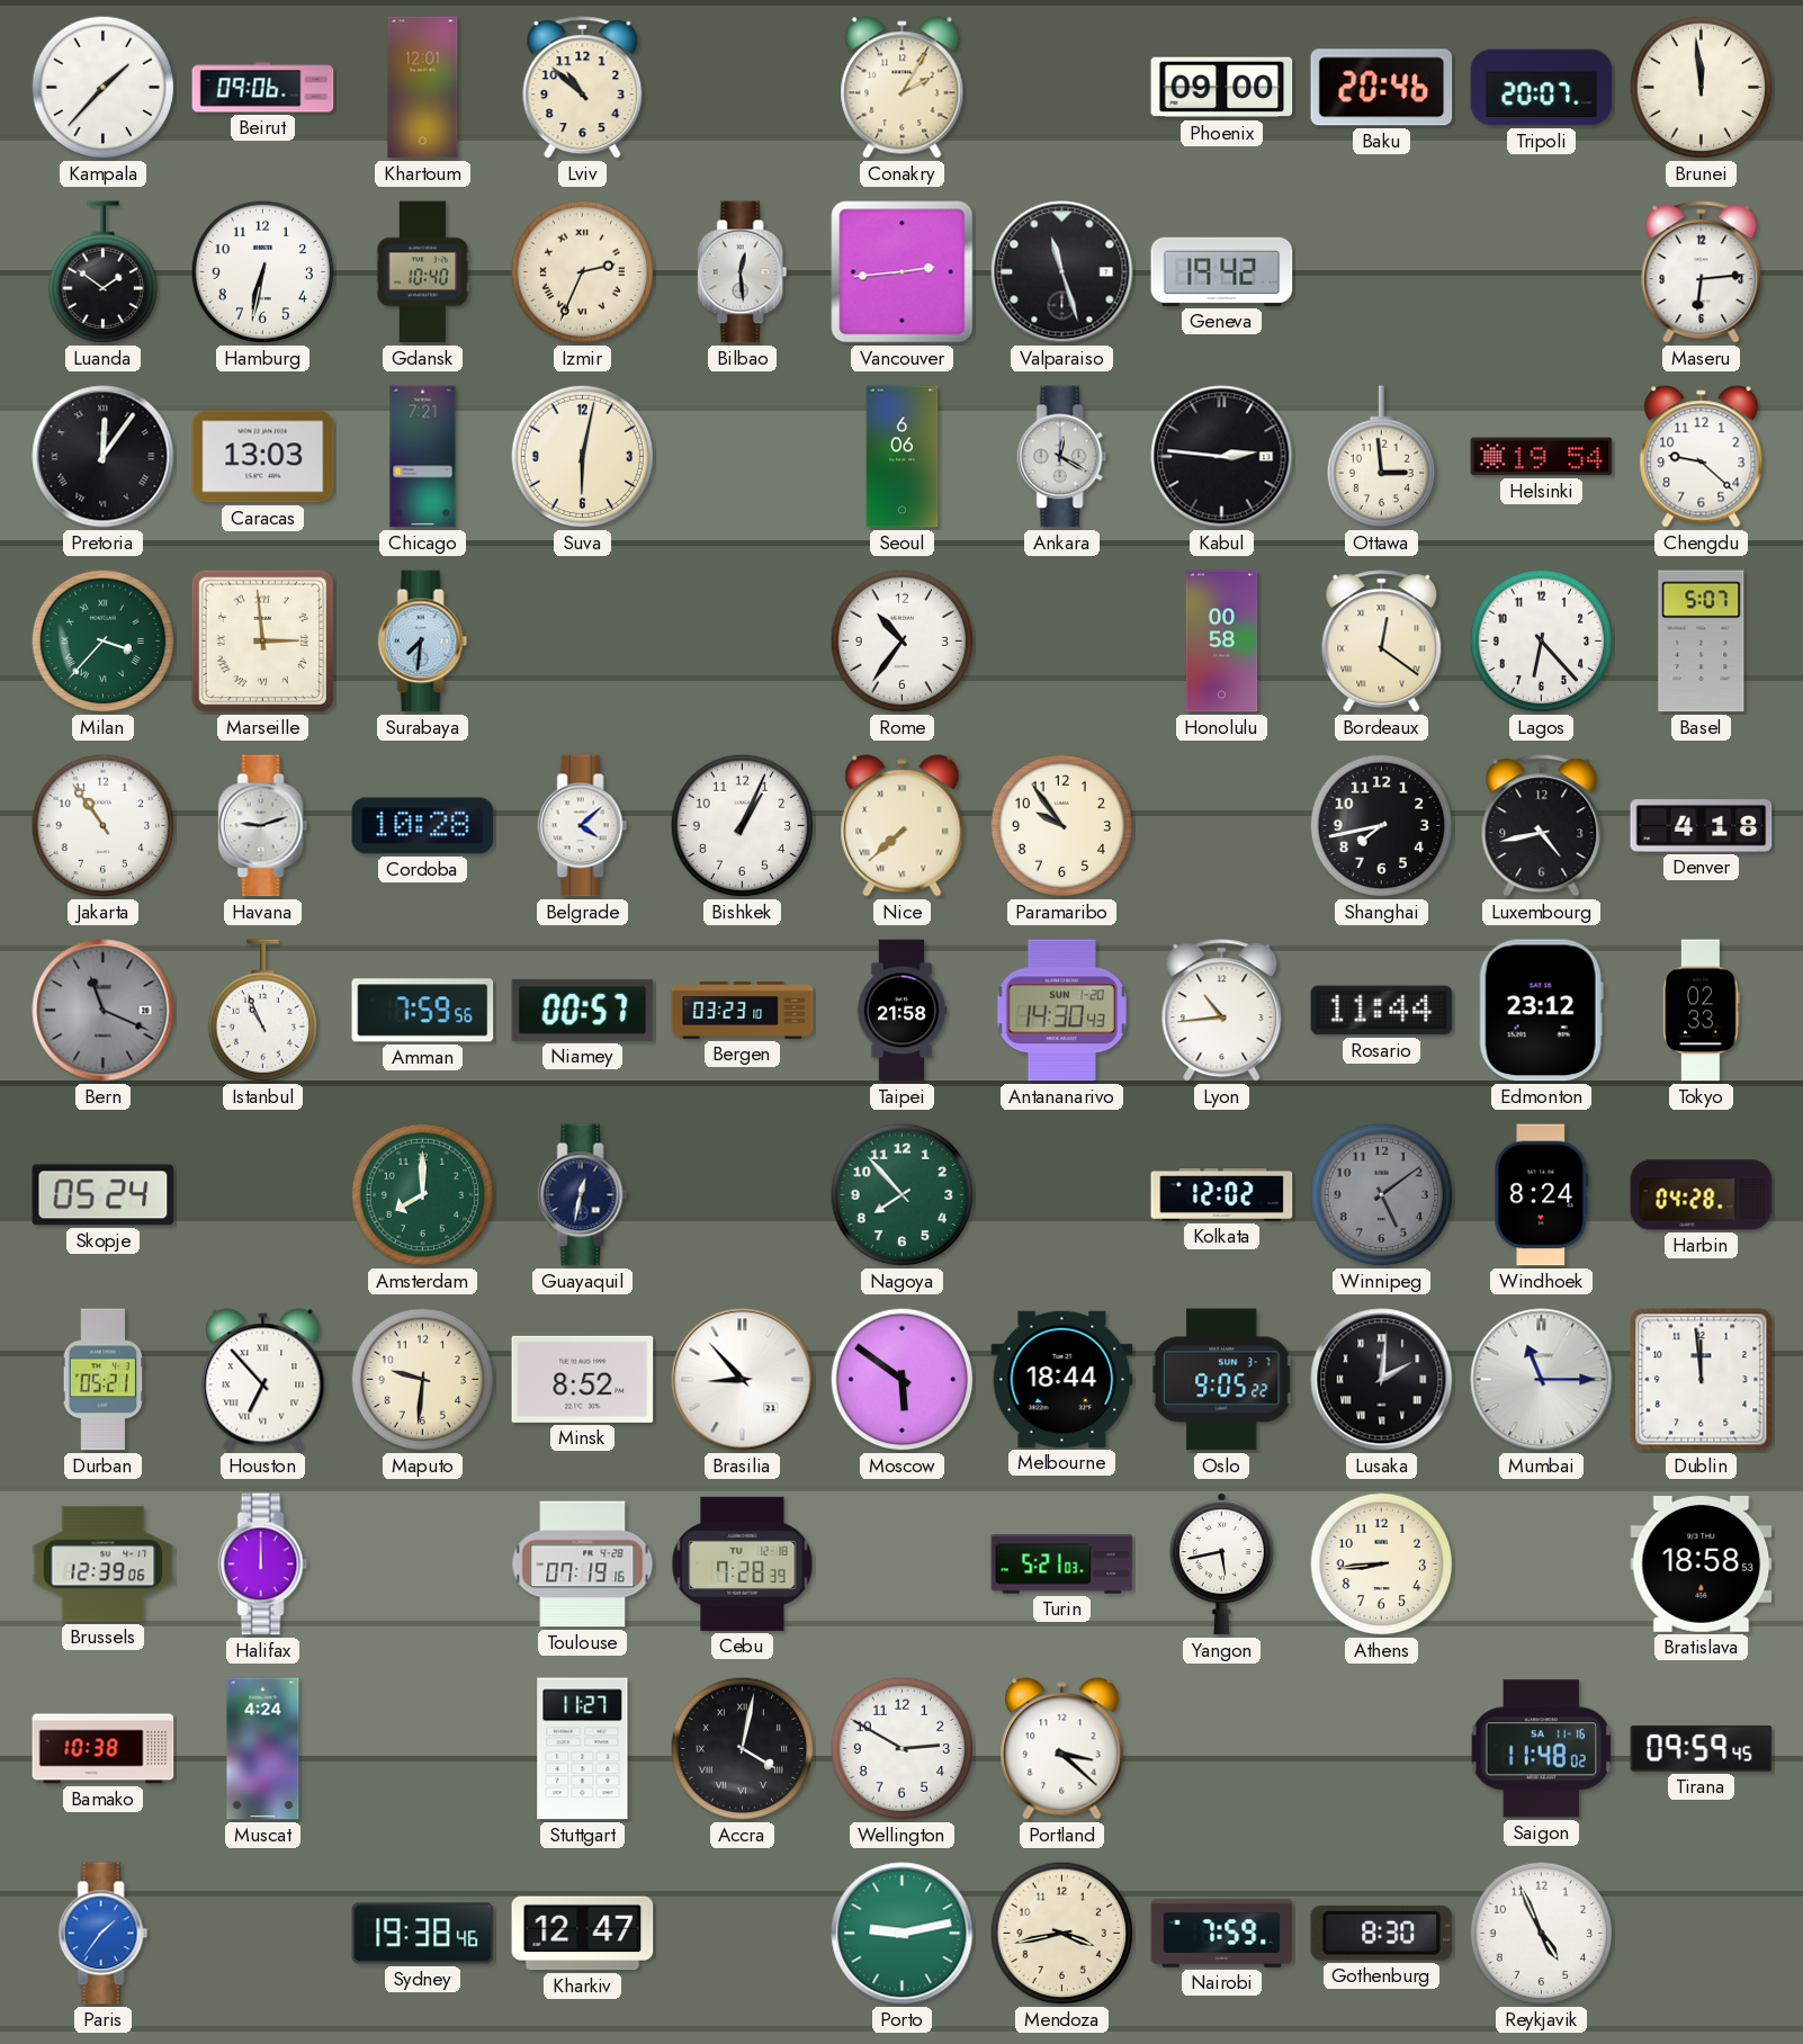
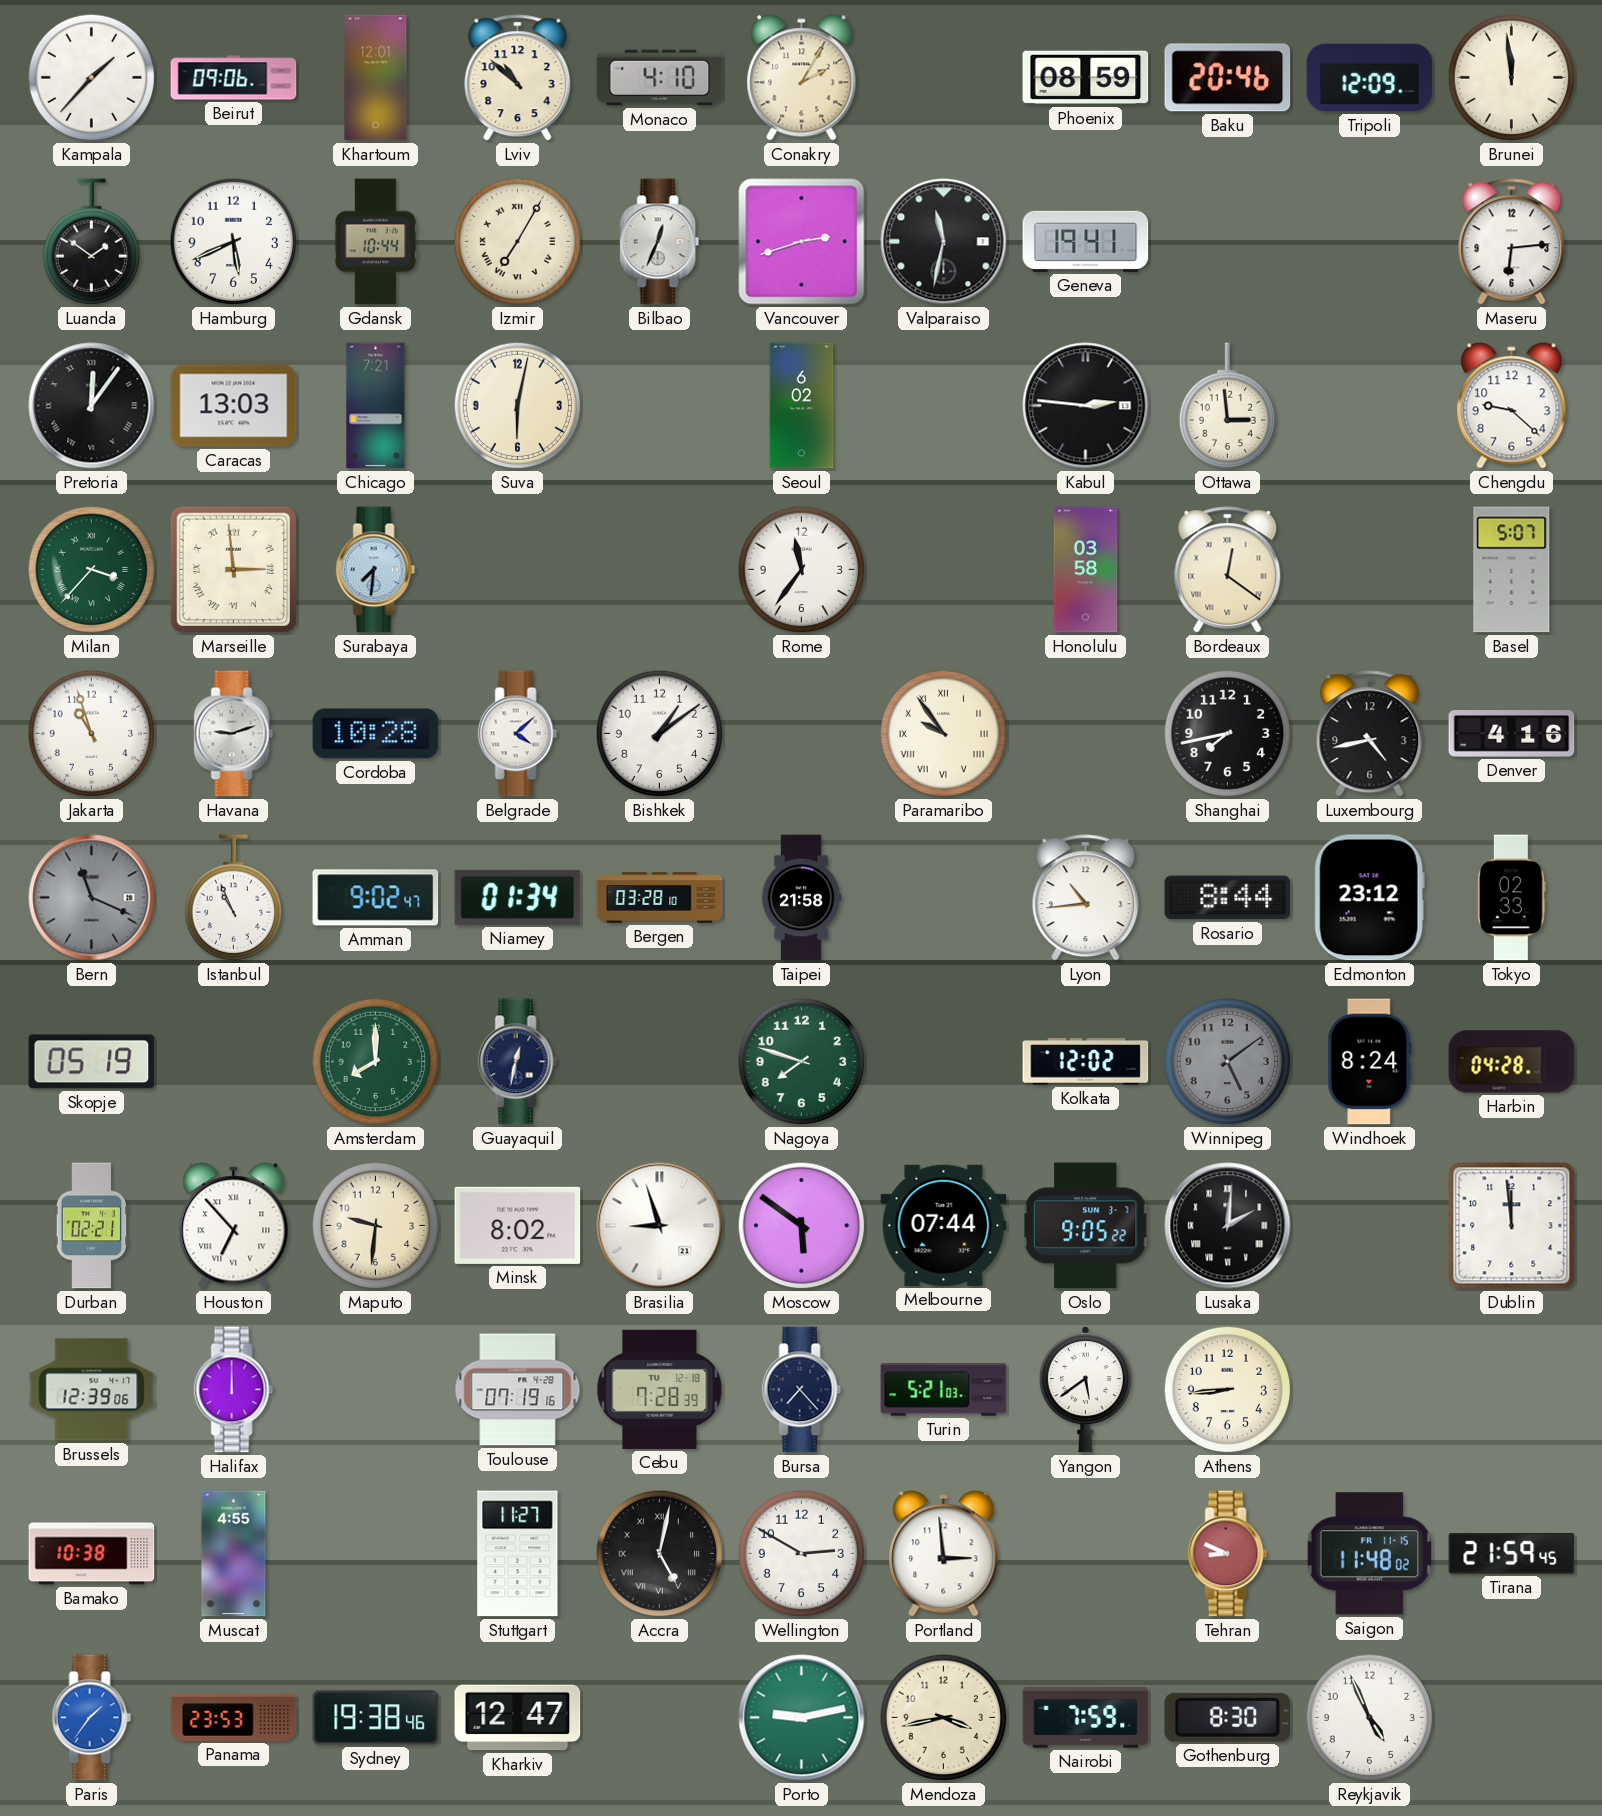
Monaco: none -> 4:10 (660, 78)
Phoenix: 09:00 -> 08:59 (1086, 78)
Tripoli: 20:07 -> 12:09 (1370, 78)
Hamburg: 6:32 -> 5:41 (234, 242)
Gdansk: 10:40 -> 10:44 (376, 242)
Izmir: 2:34 -> 7:05 (518, 242)
Bilbao: 12:29 -> 12:34 (660, 242)
Vancouver: 2:44 -> 2:42 (802, 242)
Valparaiso: 11:27 -> 11:32 (944, 242)
Geneva: 19:42 -> 19:41 (1086, 241)
Seoul: 6:06 -> 6:02 (802, 406)
Ankara: 12:20 -> none (1062, 457)
Helsinki: 19:54 -> none (1542, 457)
Rome: 10:36 -> 11:36 (802, 570)
Honolulu: 00:58 -> 03:58 (1086, 570)
Lagos: 6:23 -> none (1542, 642)
Jakarta: 10:54 -> 10:57 (92, 734)
Bishkek: 1:04 -> 1:09 (660, 734)
Nice: 7:38 -> none (903, 826)
Paramaribo numerals: Arabic -> Roman (944, 734)
Denver: 4:18 -> 4:16 (1512, 734)
Amman: 7:59 -> 9:02 (376, 898)
Niamey: 00:57 -> 01:34 (518, 897)
Bergen: 03:23 -> 03:28 (660, 898)
Antananarivo: 14:30 -> none (1061, 1011)
Rosario: 11:44 -> 8:44 (1228, 898)
Skopje: 05:24 -> 05:19 (92, 1062)
Nagoya: 7:53 -> 7:48 (802, 1062)
Durban: 05:21 -> 02:21 (92, 1226)
Minsk: 8:52 -> 8:02 (518, 1225)
Brasilia: 8:53 -> 8:57 (660, 1226)
Melbourne: 18:44 -> 07:44 (944, 1225)
Mumbai: 11:15 -> none (1542, 1380)
Bursa: none -> 7:23 (802, 1390)
Yangon: 5:43 -> 5:39 (1085, 1390)
Bratislava: 18:58 -> none (1702, 1565)
Muscat: 4:24 -> 4:55 (234, 1554)
Accra: 4:02 -> 5:02 (660, 1554)
Portland: 3:22 -> 2:59 (944, 1554)
Tehran: none -> 8:49 (1228, 1554)
Saigon date: SA 11-16 -> FR 11-15 (1369, 1554)
Tirana: 09:59 -> 21:59 (1512, 1554)
Panama: none -> 23:53 (234, 1718)
